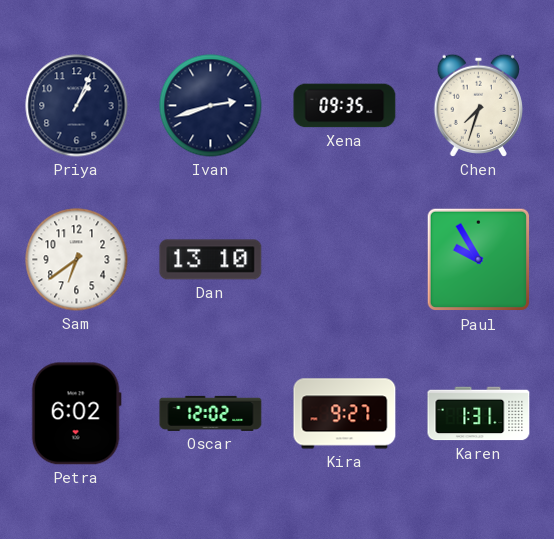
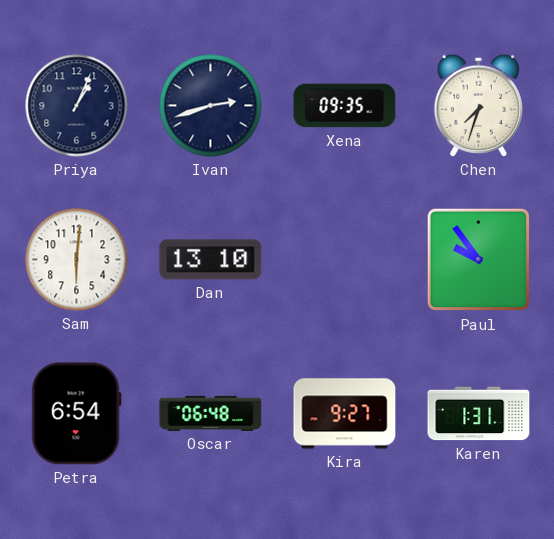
Sam: 6:39 -> 6:01 (77, 260)
Paul: 9:55 -> 9:54 (479, 260)
Petra: 6:02 -> 6:54 (76, 414)
Oscar: 12:02 -> 06:48 (211, 413)
